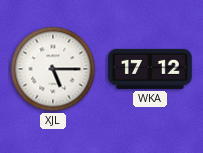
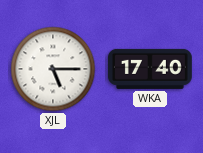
WKA: 17:12 -> 17:40 (150, 69)
